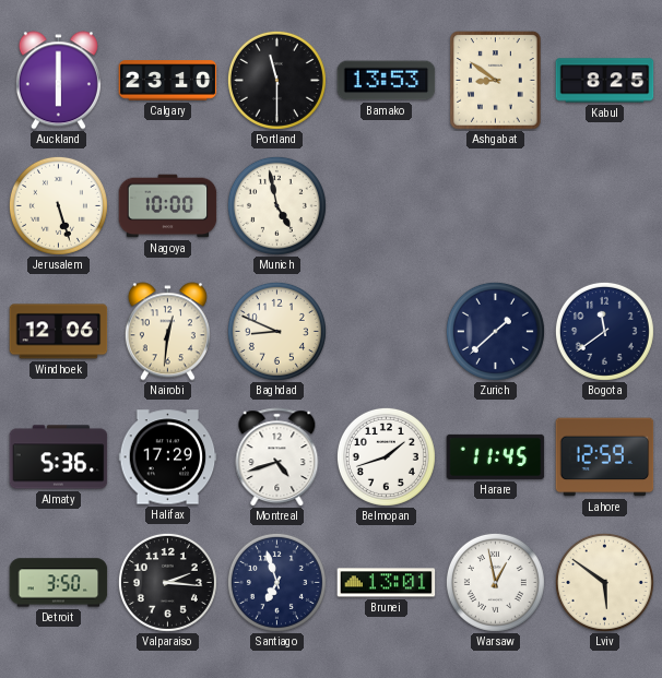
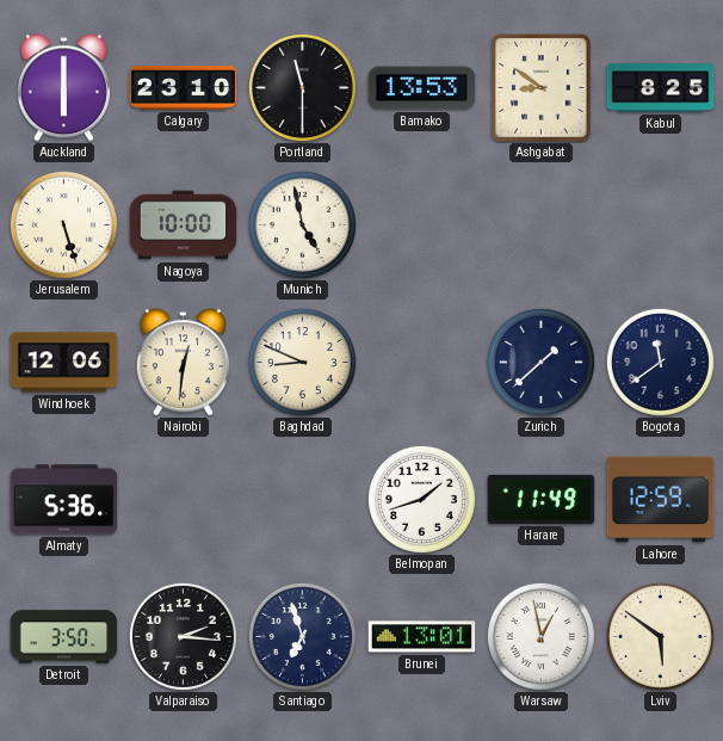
Halifax: 17:29 -> none (168, 457)
Montreal: 4:42 -> none (277, 457)
Harare: 11:45 -> 11:49 (542, 499)
